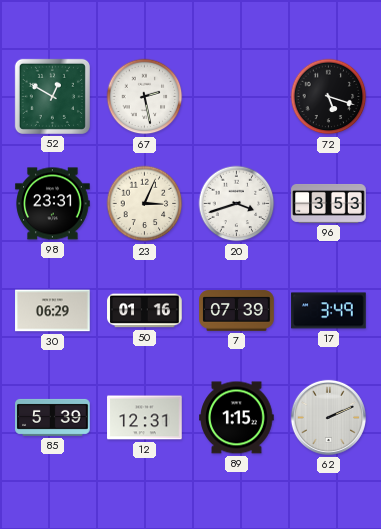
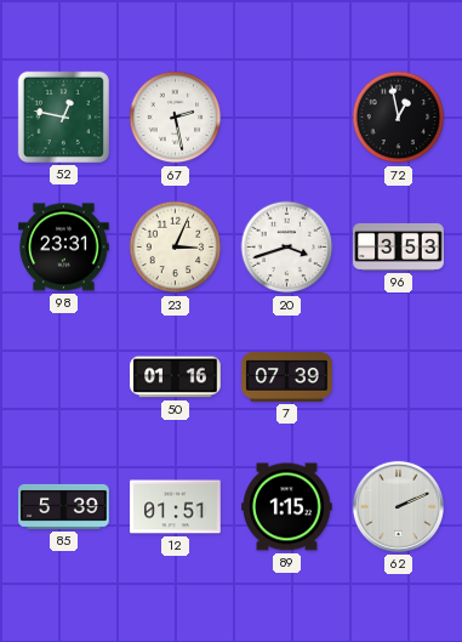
52: 12:50 -> 12:47 (63, 117)
72: 5:18 -> 12:58 (399, 118)
30: 06:29 -> none (53, 311)
17: 3:49 -> none (329, 311)
12: 12:31 -> 01:51 (176, 507)
